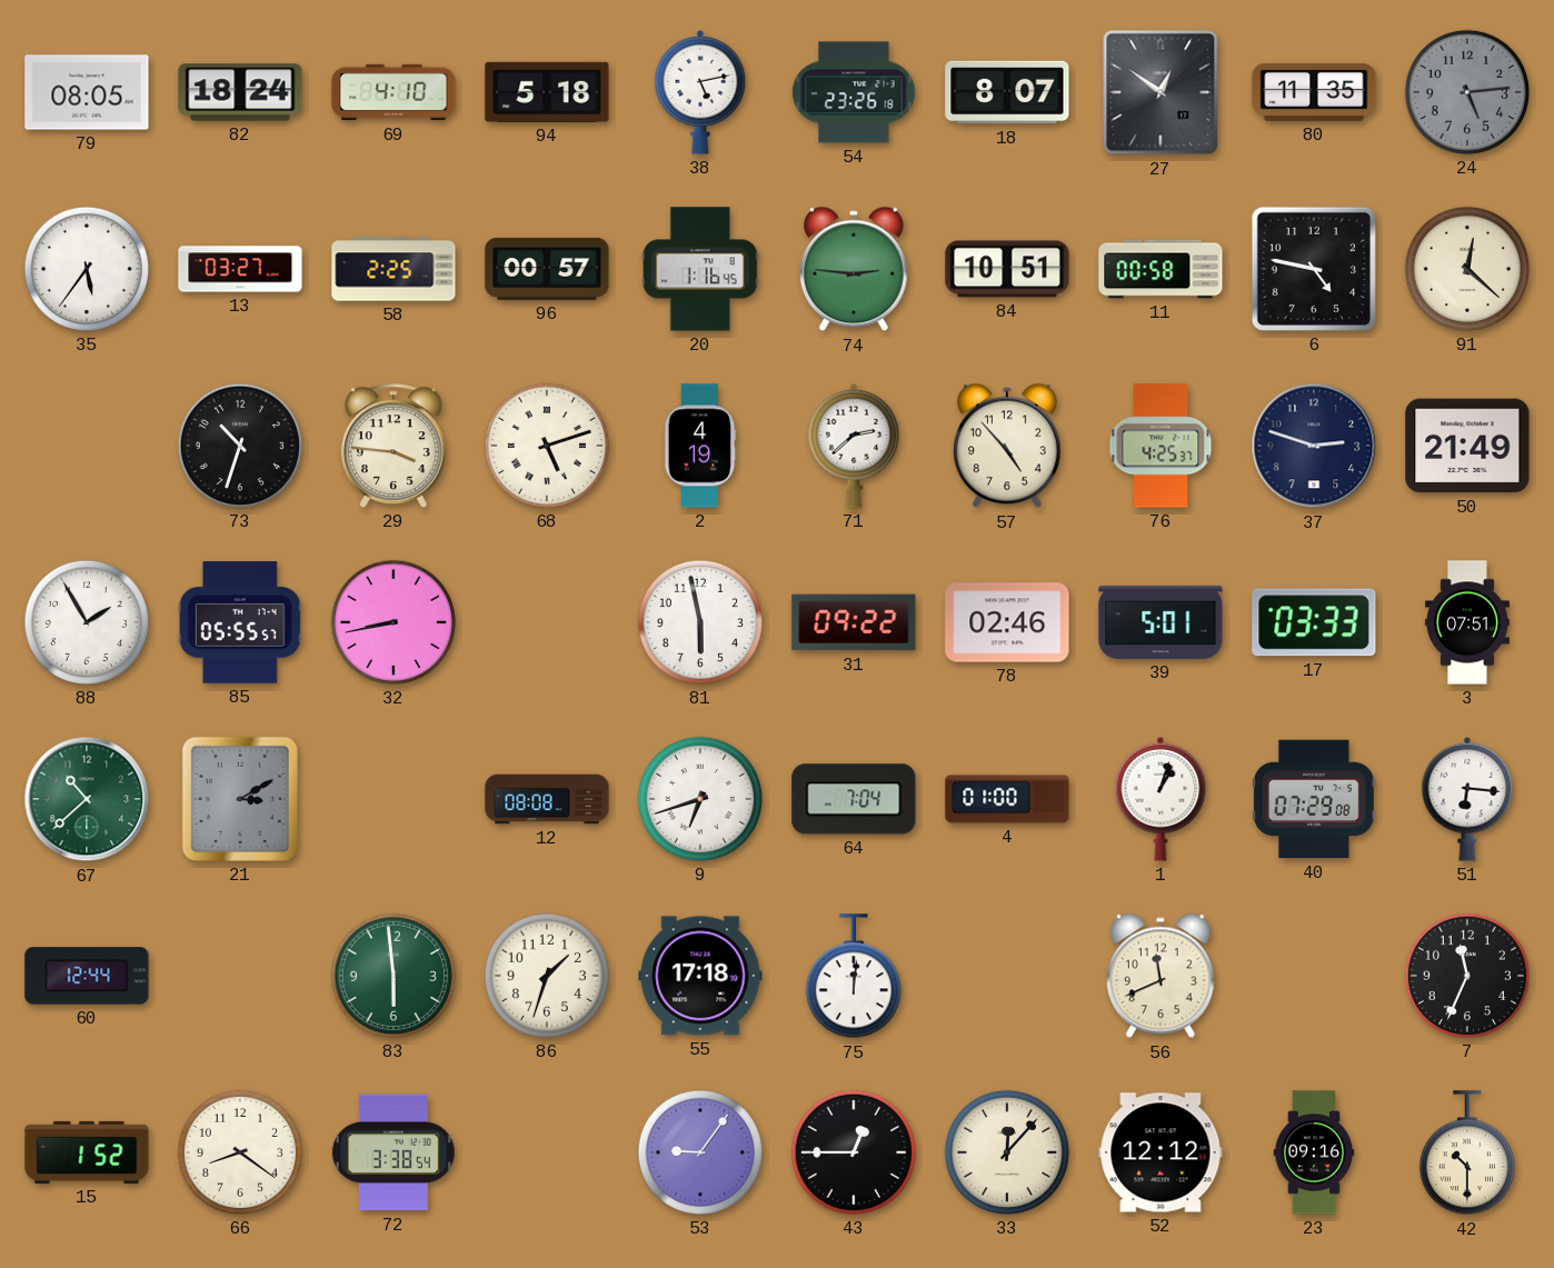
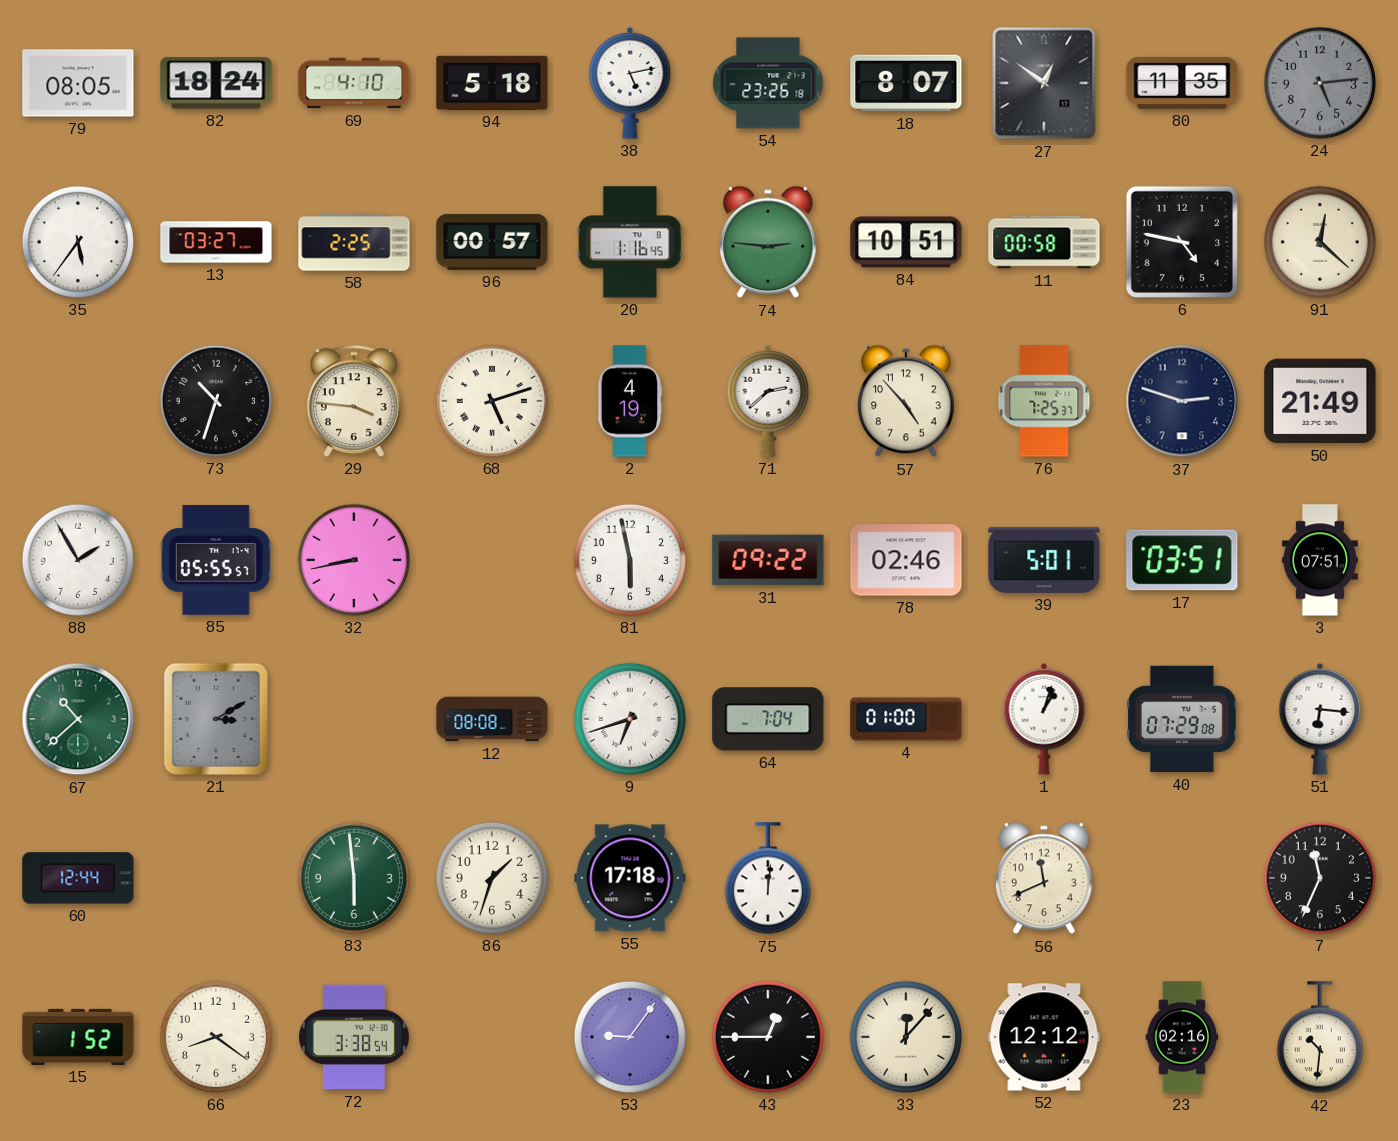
76: 4:25 -> 7:25 (1044, 401)
17: 03:33 -> 03:51 (1182, 560)
23: 09:16 -> 02:16 (1182, 1037)
42: 10:30 -> 10:31 (1320, 1038)
